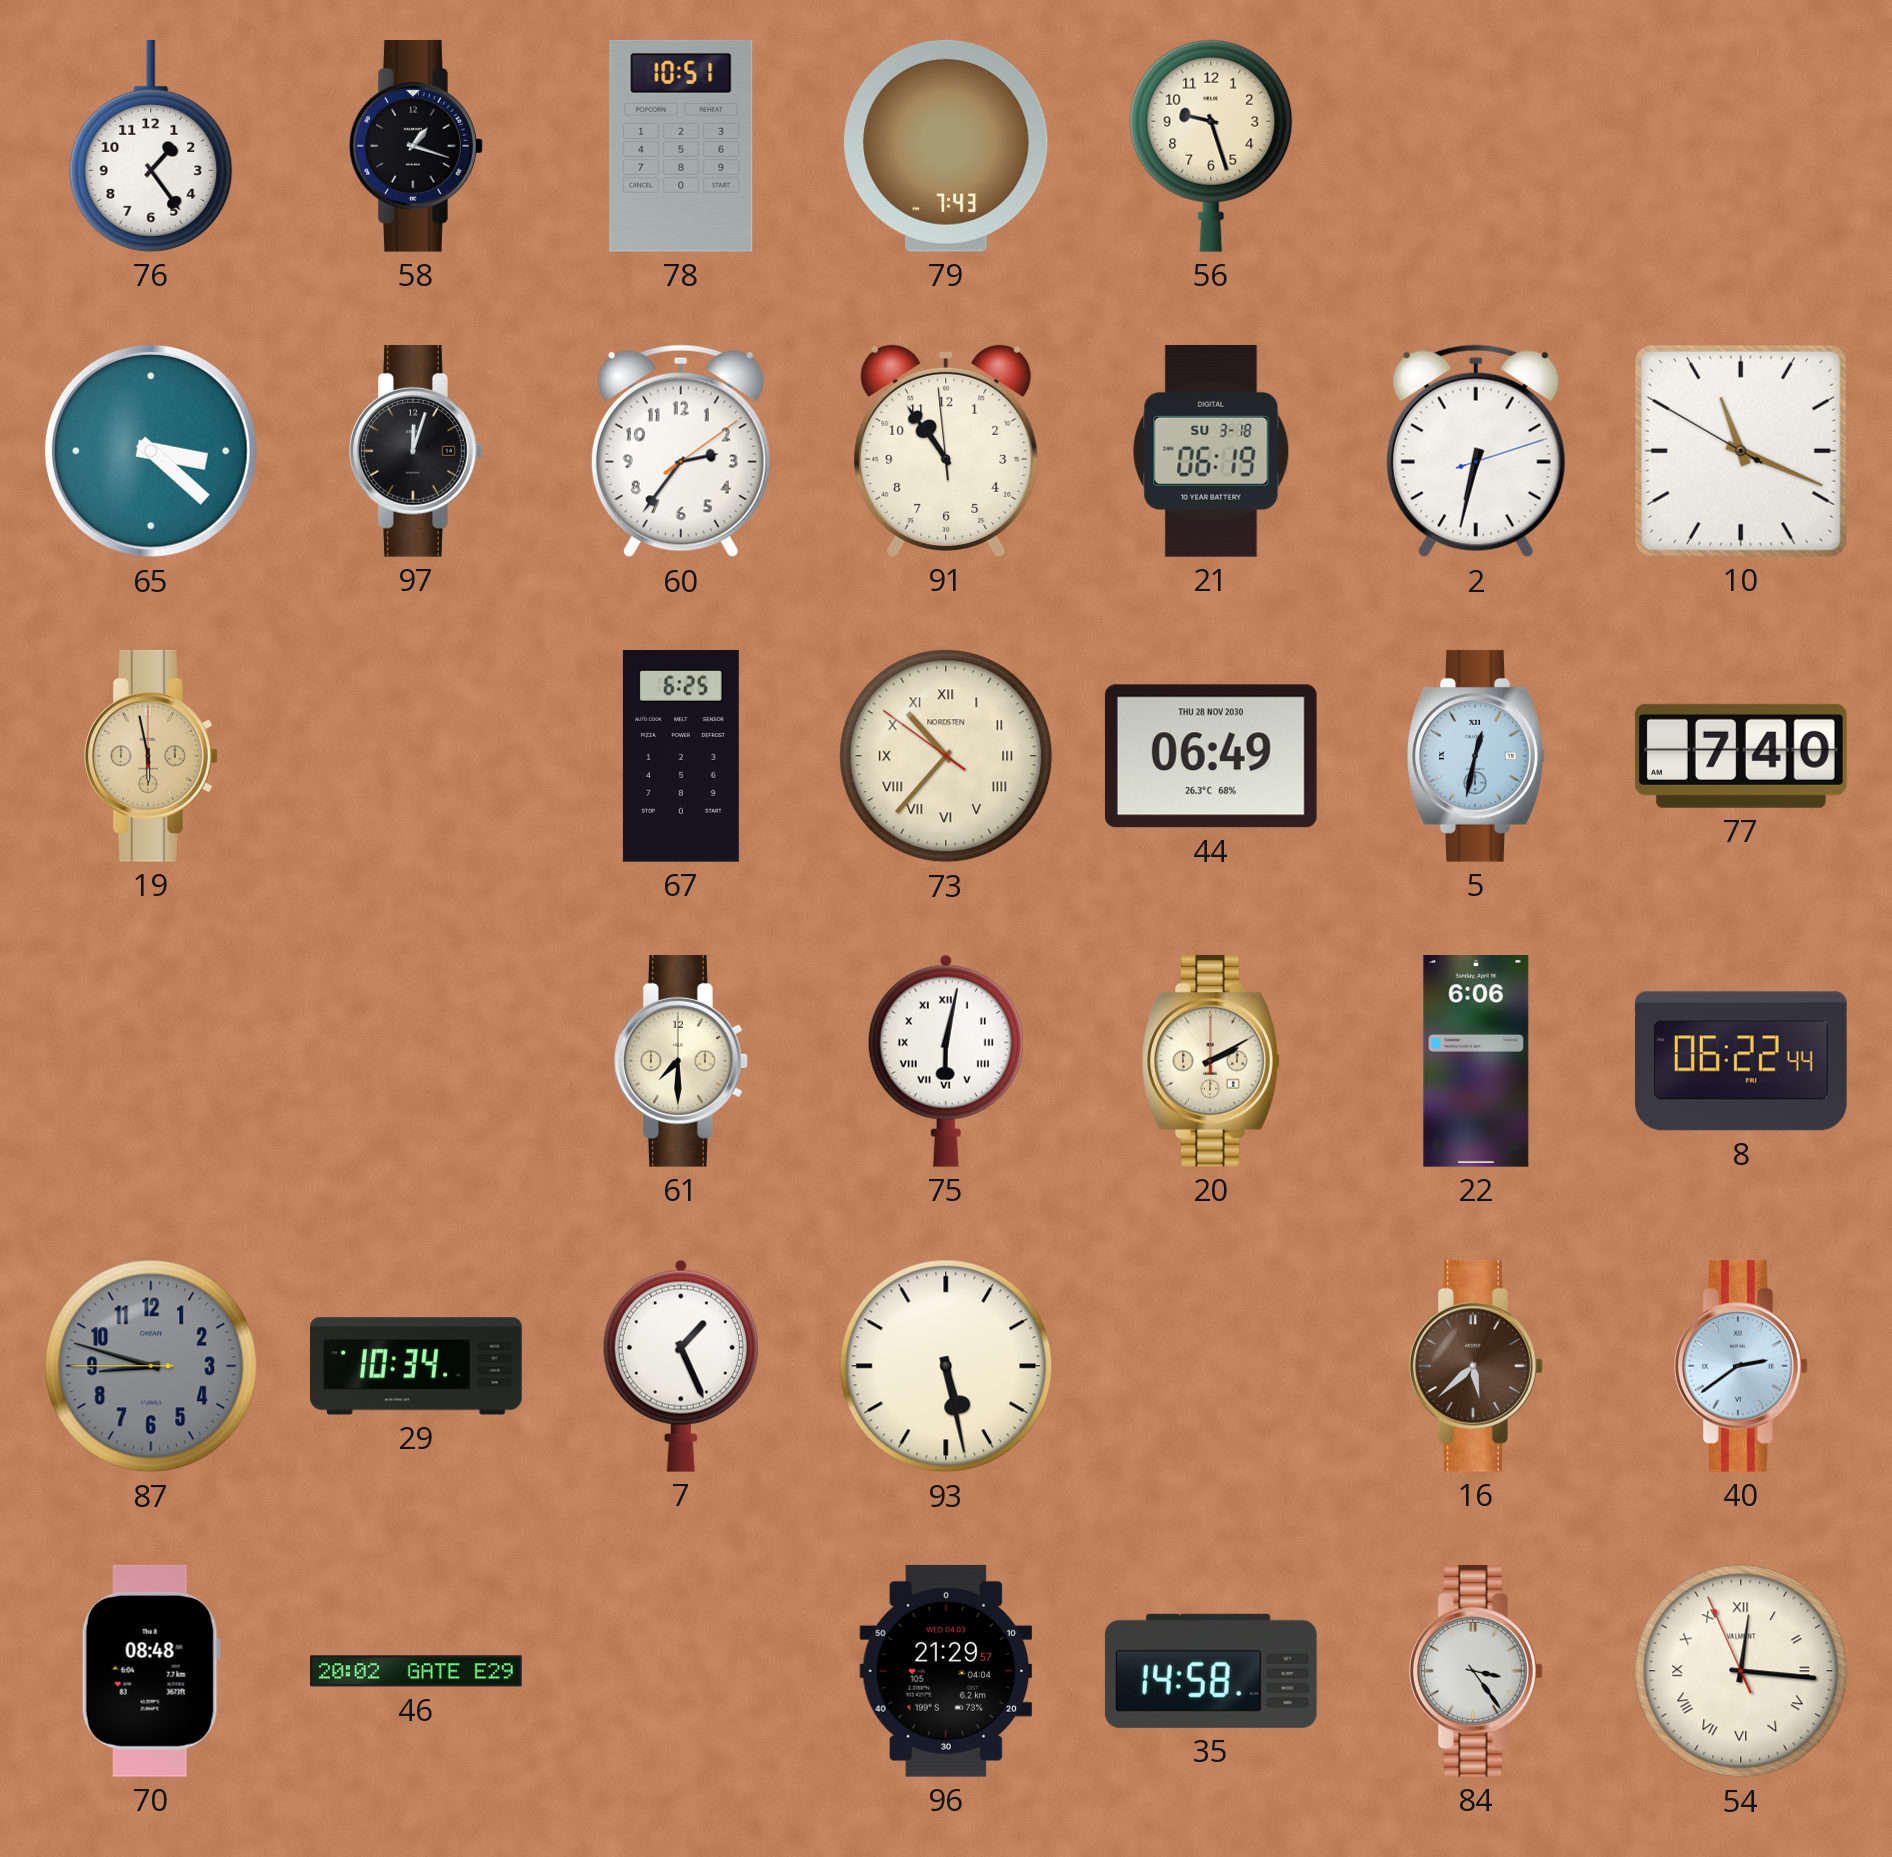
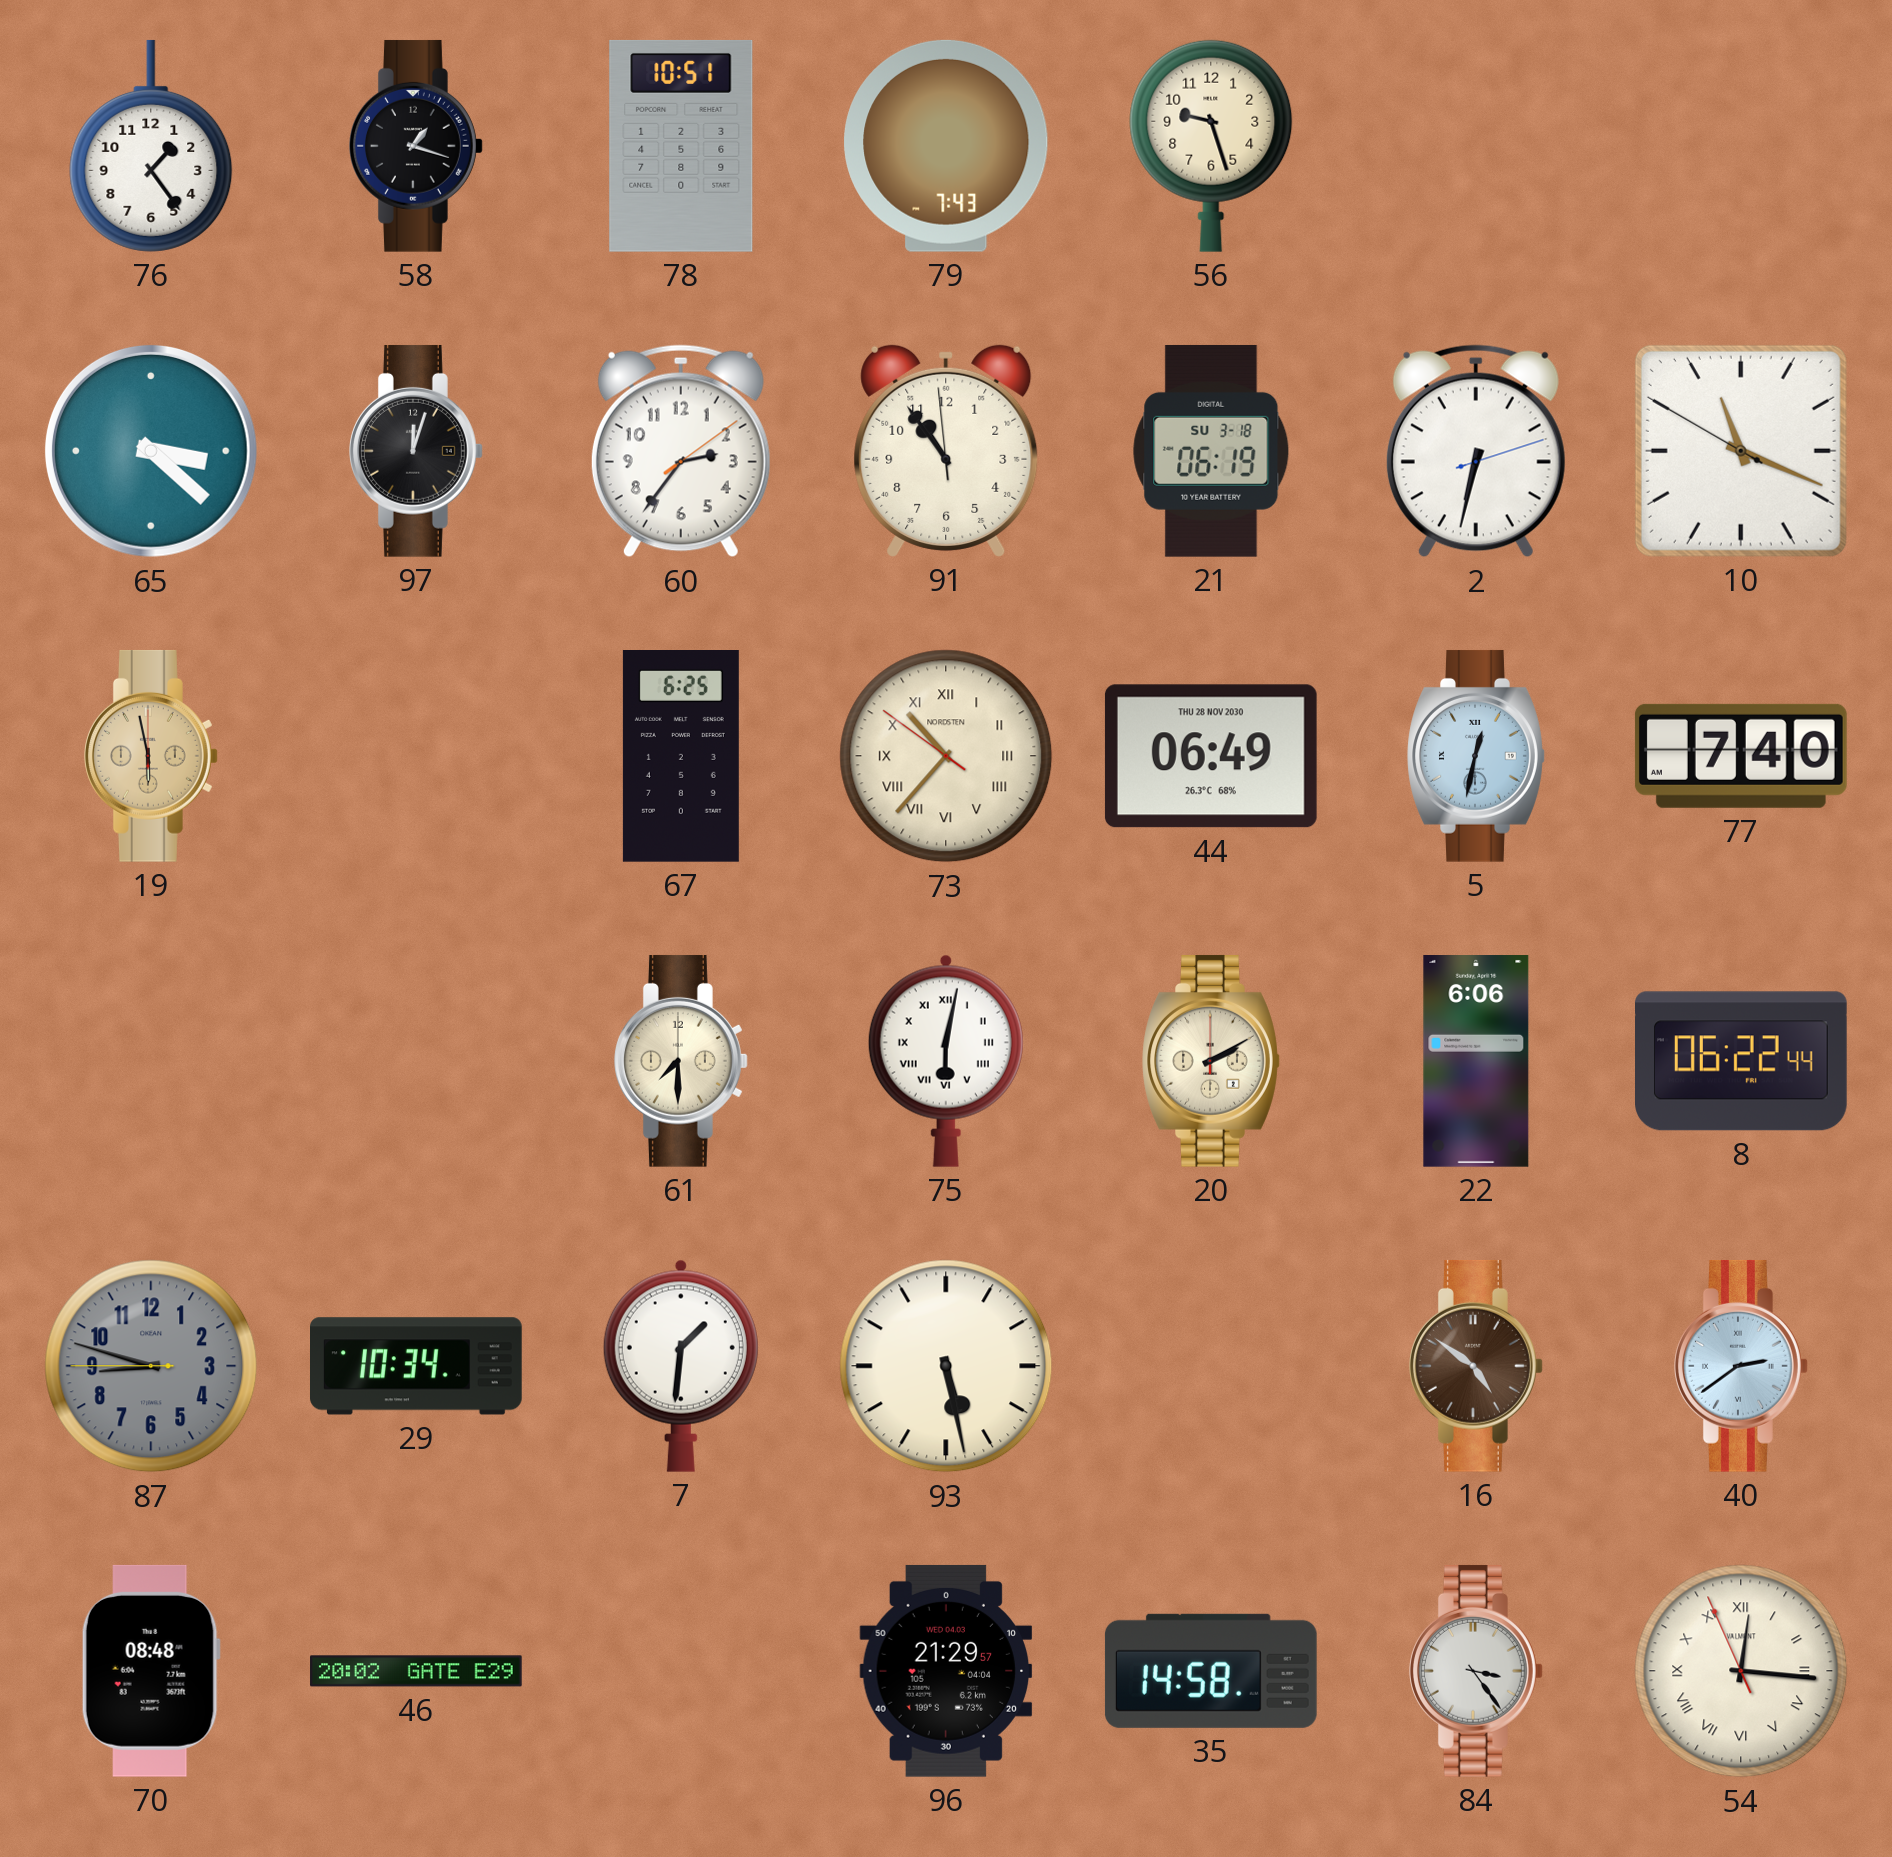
7: 1:26 -> 1:31 (681, 1366)
16: 5:38 -> 4:51 (1477, 1366)
